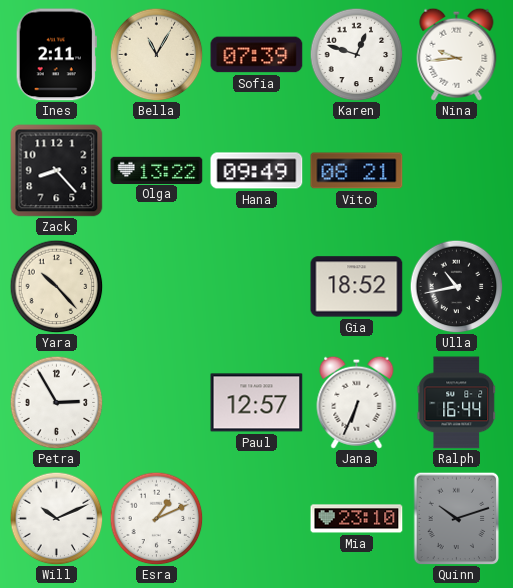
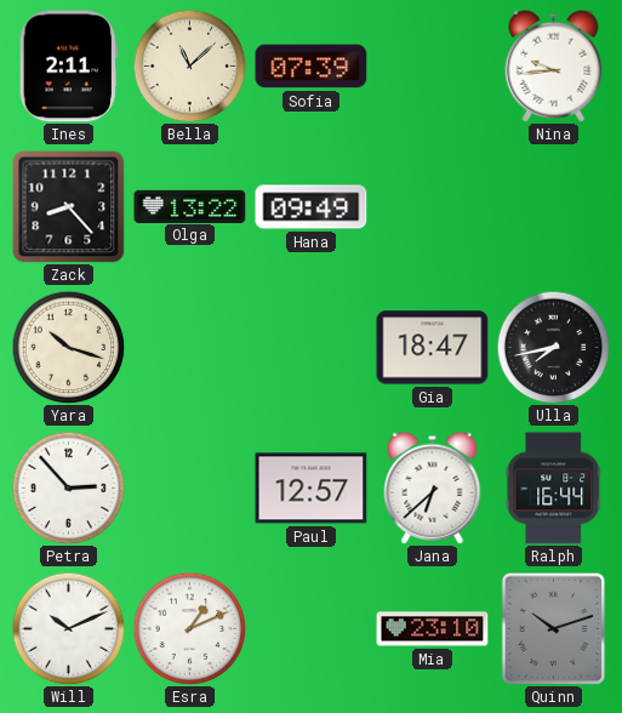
Bella: 11:05 -> 11:08 (189, 65)
Karen: 12:48 -> none (356, 54)
Vito: 08:21 -> none (357, 171)
Yara: 10:23 -> 10:18 (68, 347)
Gia: 18:52 -> 18:47 (433, 348)
Ulla: 10:43 -> 7:43 (553, 347)
Petra: 2:55 -> 2:53 (68, 487)
Jana: 6:34 -> 6:38 (433, 487)
